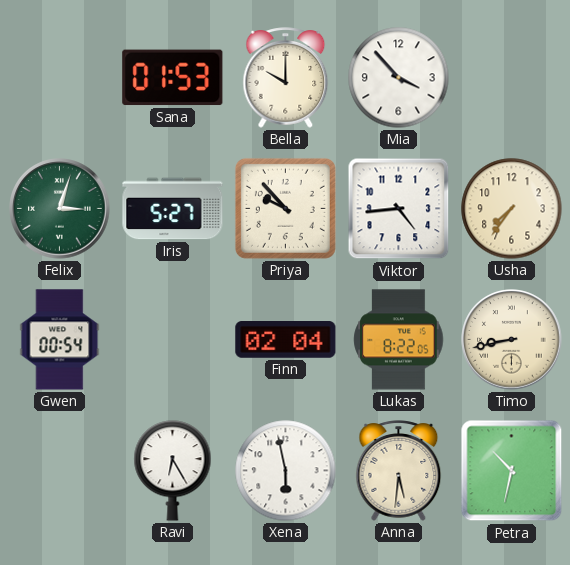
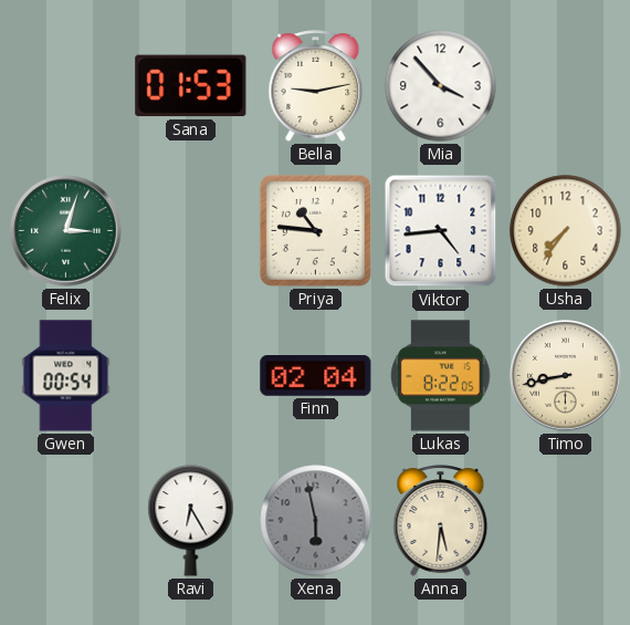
Bella: 10:00 -> 9:13 (316, 86)
Iris: 5:27 -> none (173, 209)
Priya: 9:53 -> 10:46 (315, 230)
Xena dial: white -> grey (316, 521)
Petra: 10:32 -> none (512, 471)
